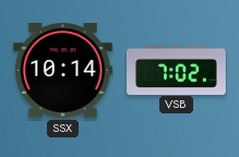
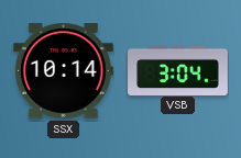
VSB: 7:02 -> 3:04 (178, 70)
